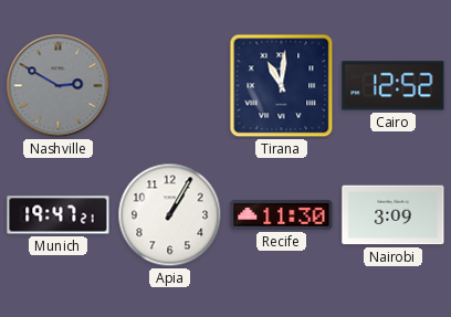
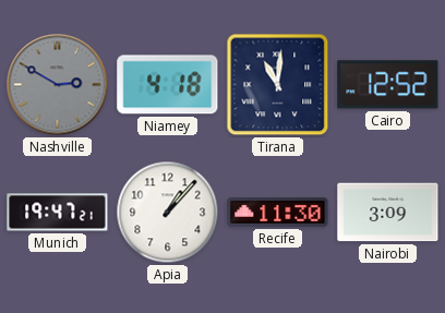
Niamey: none -> 4:18 (168, 85)
Apia: 1:05 -> 1:07 (168, 213)
